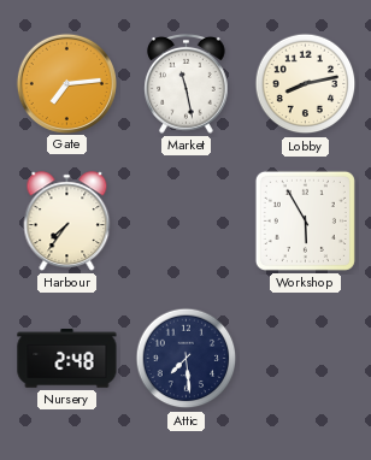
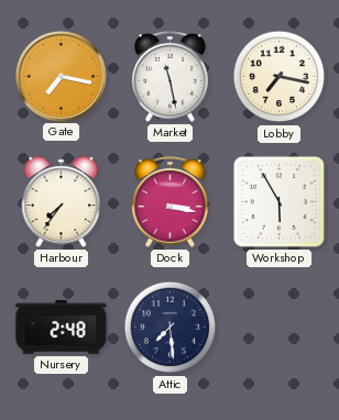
Gate: 7:14 -> 7:17 (61, 76)
Lobby: 8:13 -> 7:17 (280, 77)
Dock: none -> 3:17 (171, 201)
